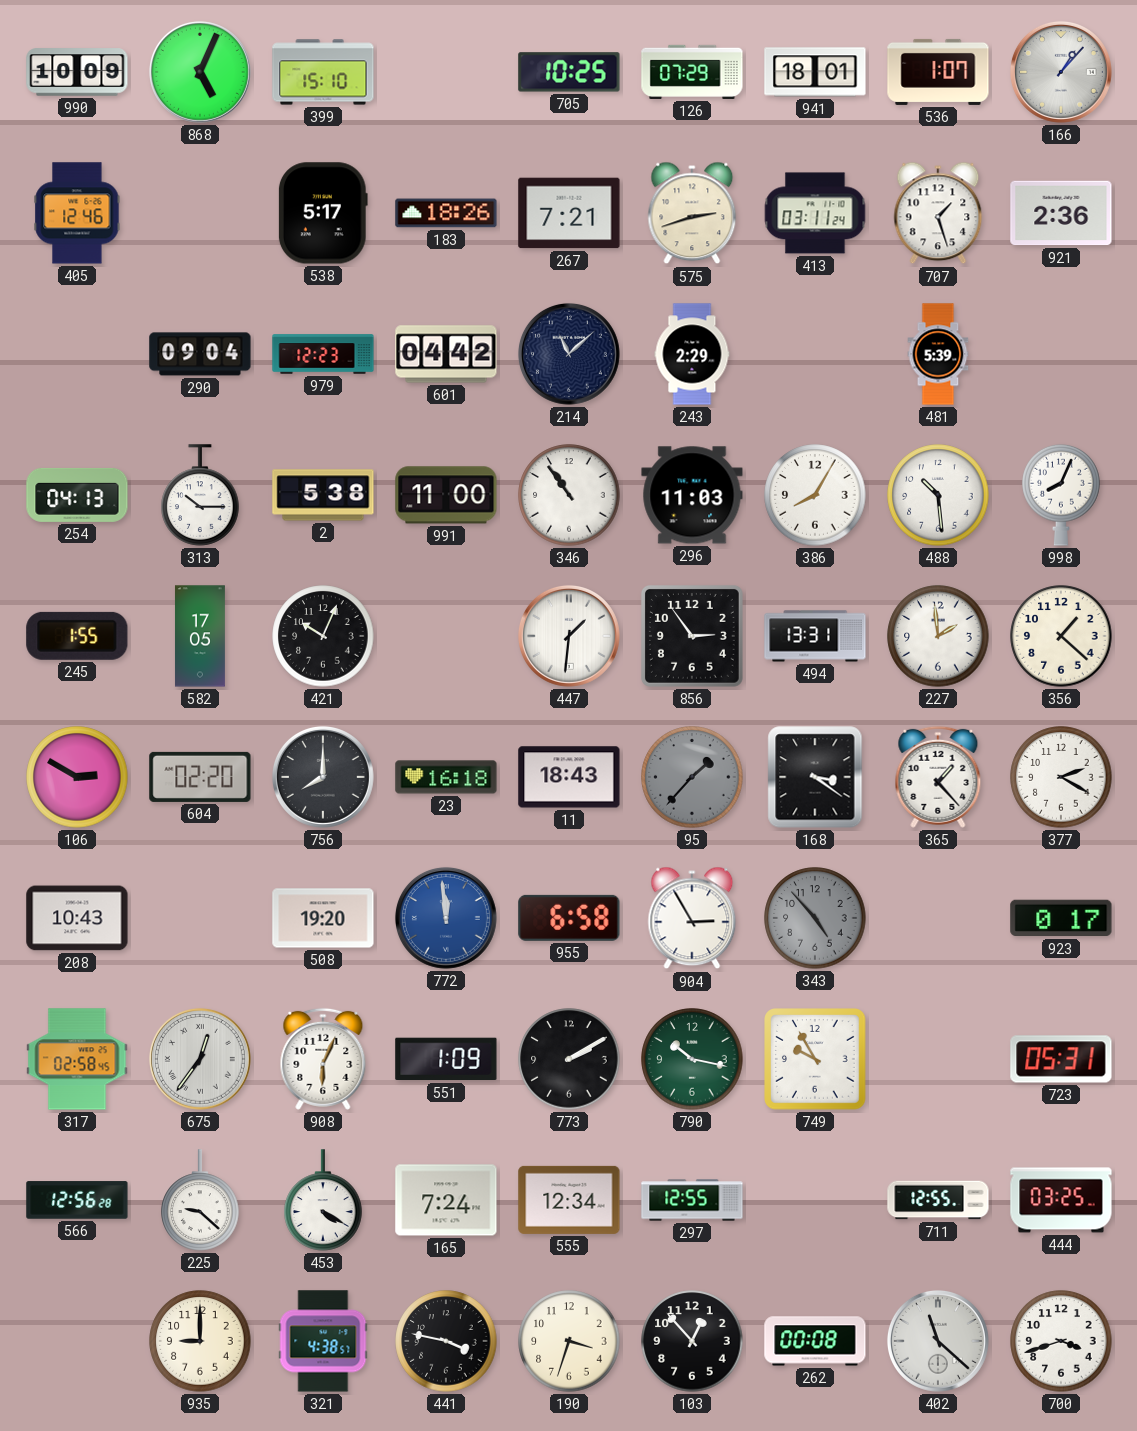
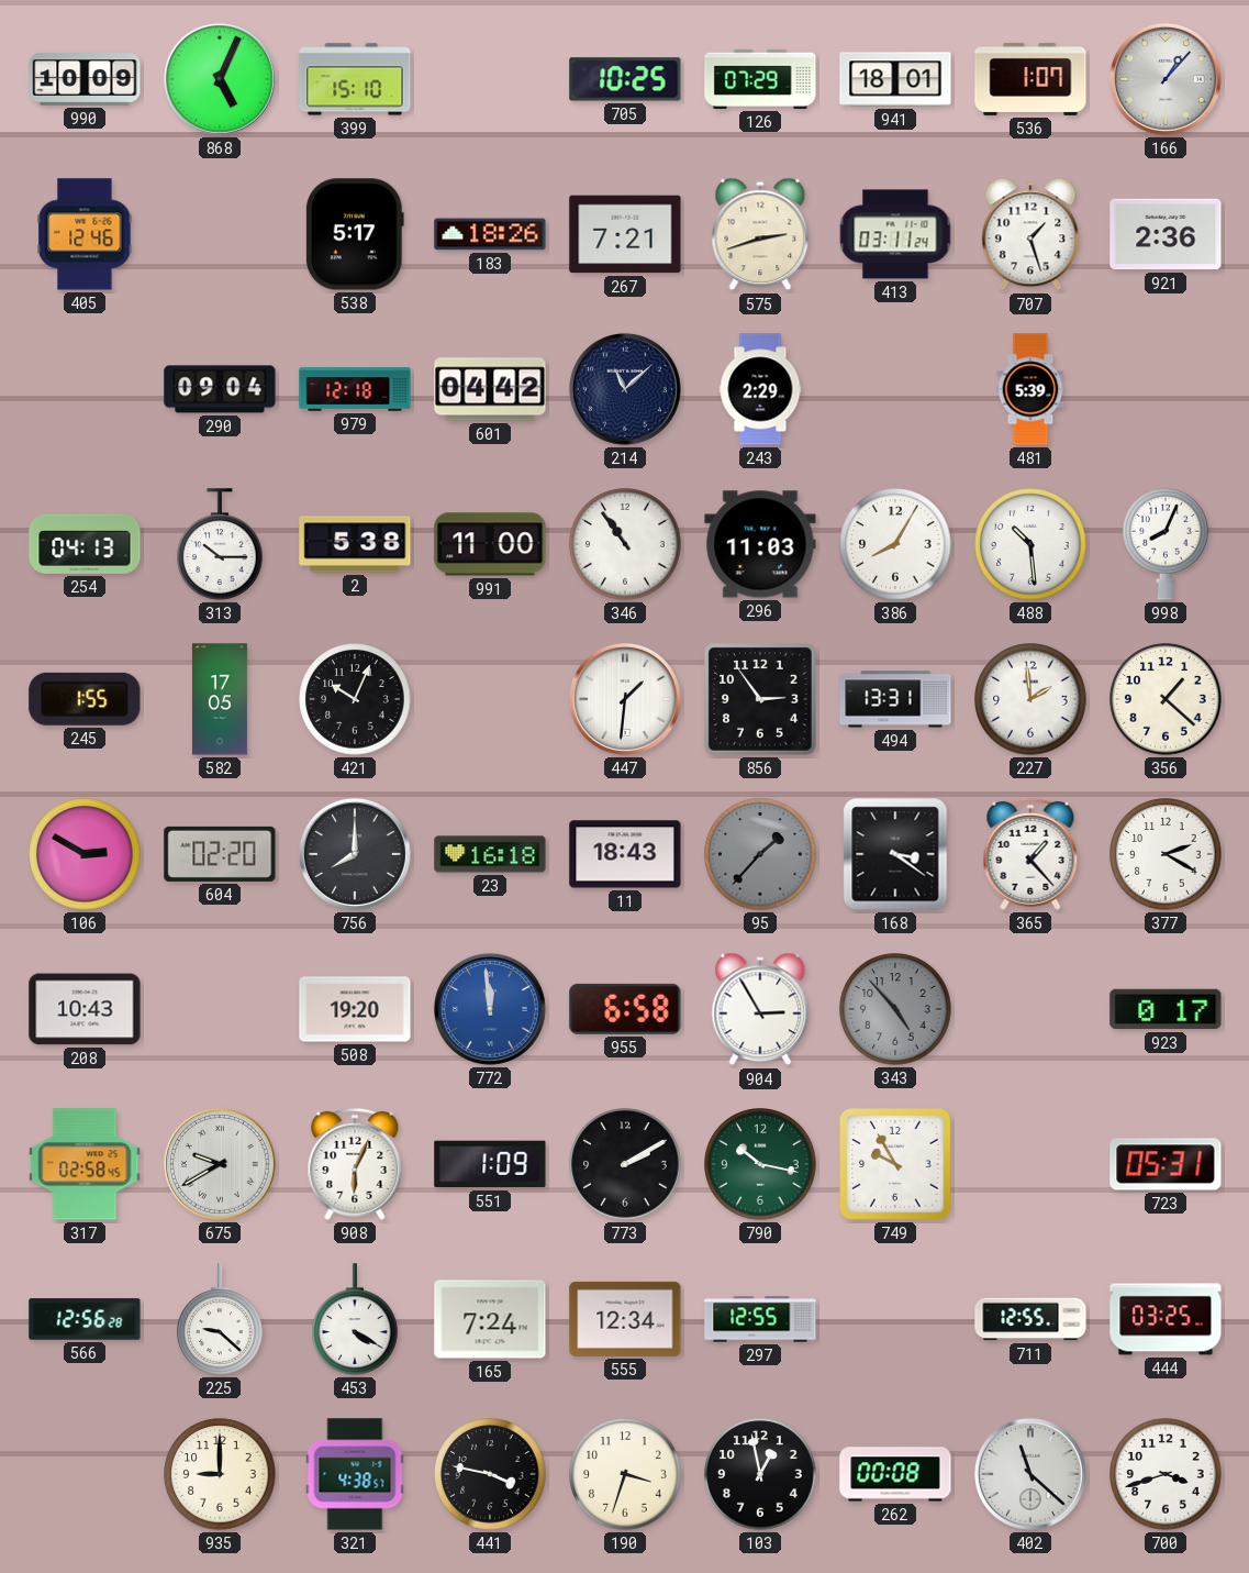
979: 12:23 -> 12:18 (355, 389)
675: 12:36 -> 9:40 (220, 1164)
103: 12:53 -> 12:58 (760, 1474)
